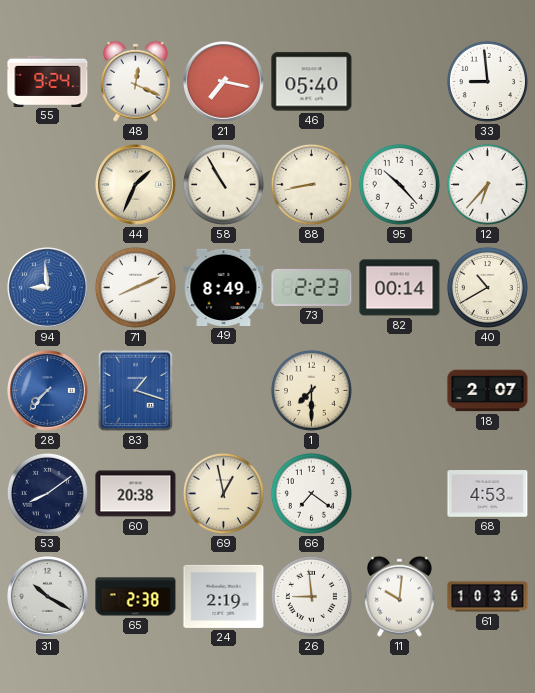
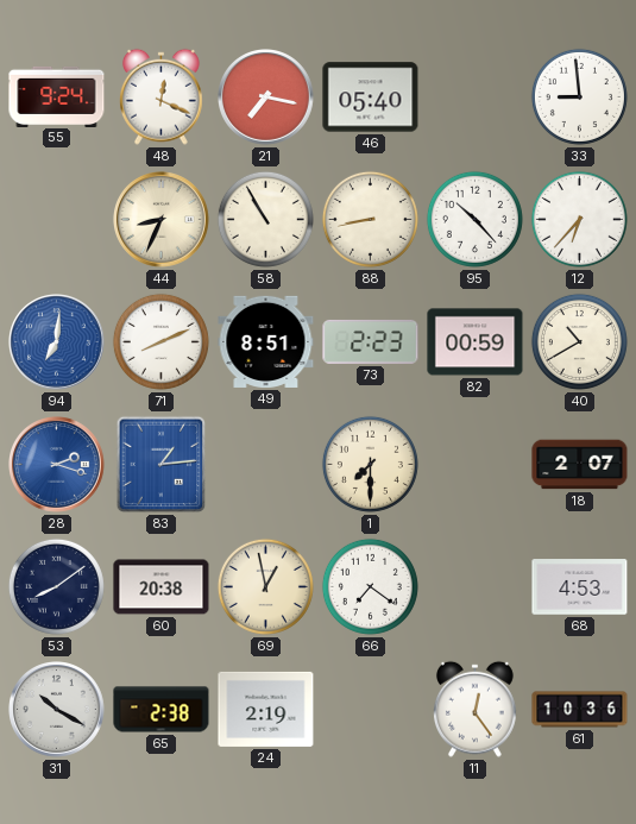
44: 1:34 -> 8:34 (162, 220)
94: 8:59 -> 7:01 (57, 342)
49: 8:49 -> 8:51 (266, 341)
82: 00:14 -> 00:59 (476, 342)
28: 7:37 -> 2:18 (57, 465)
83: 1:18 -> 1:14 (162, 465)
26: 8:59 -> none (311, 596)
11: 10:01 -> 12:24 (474, 709)
